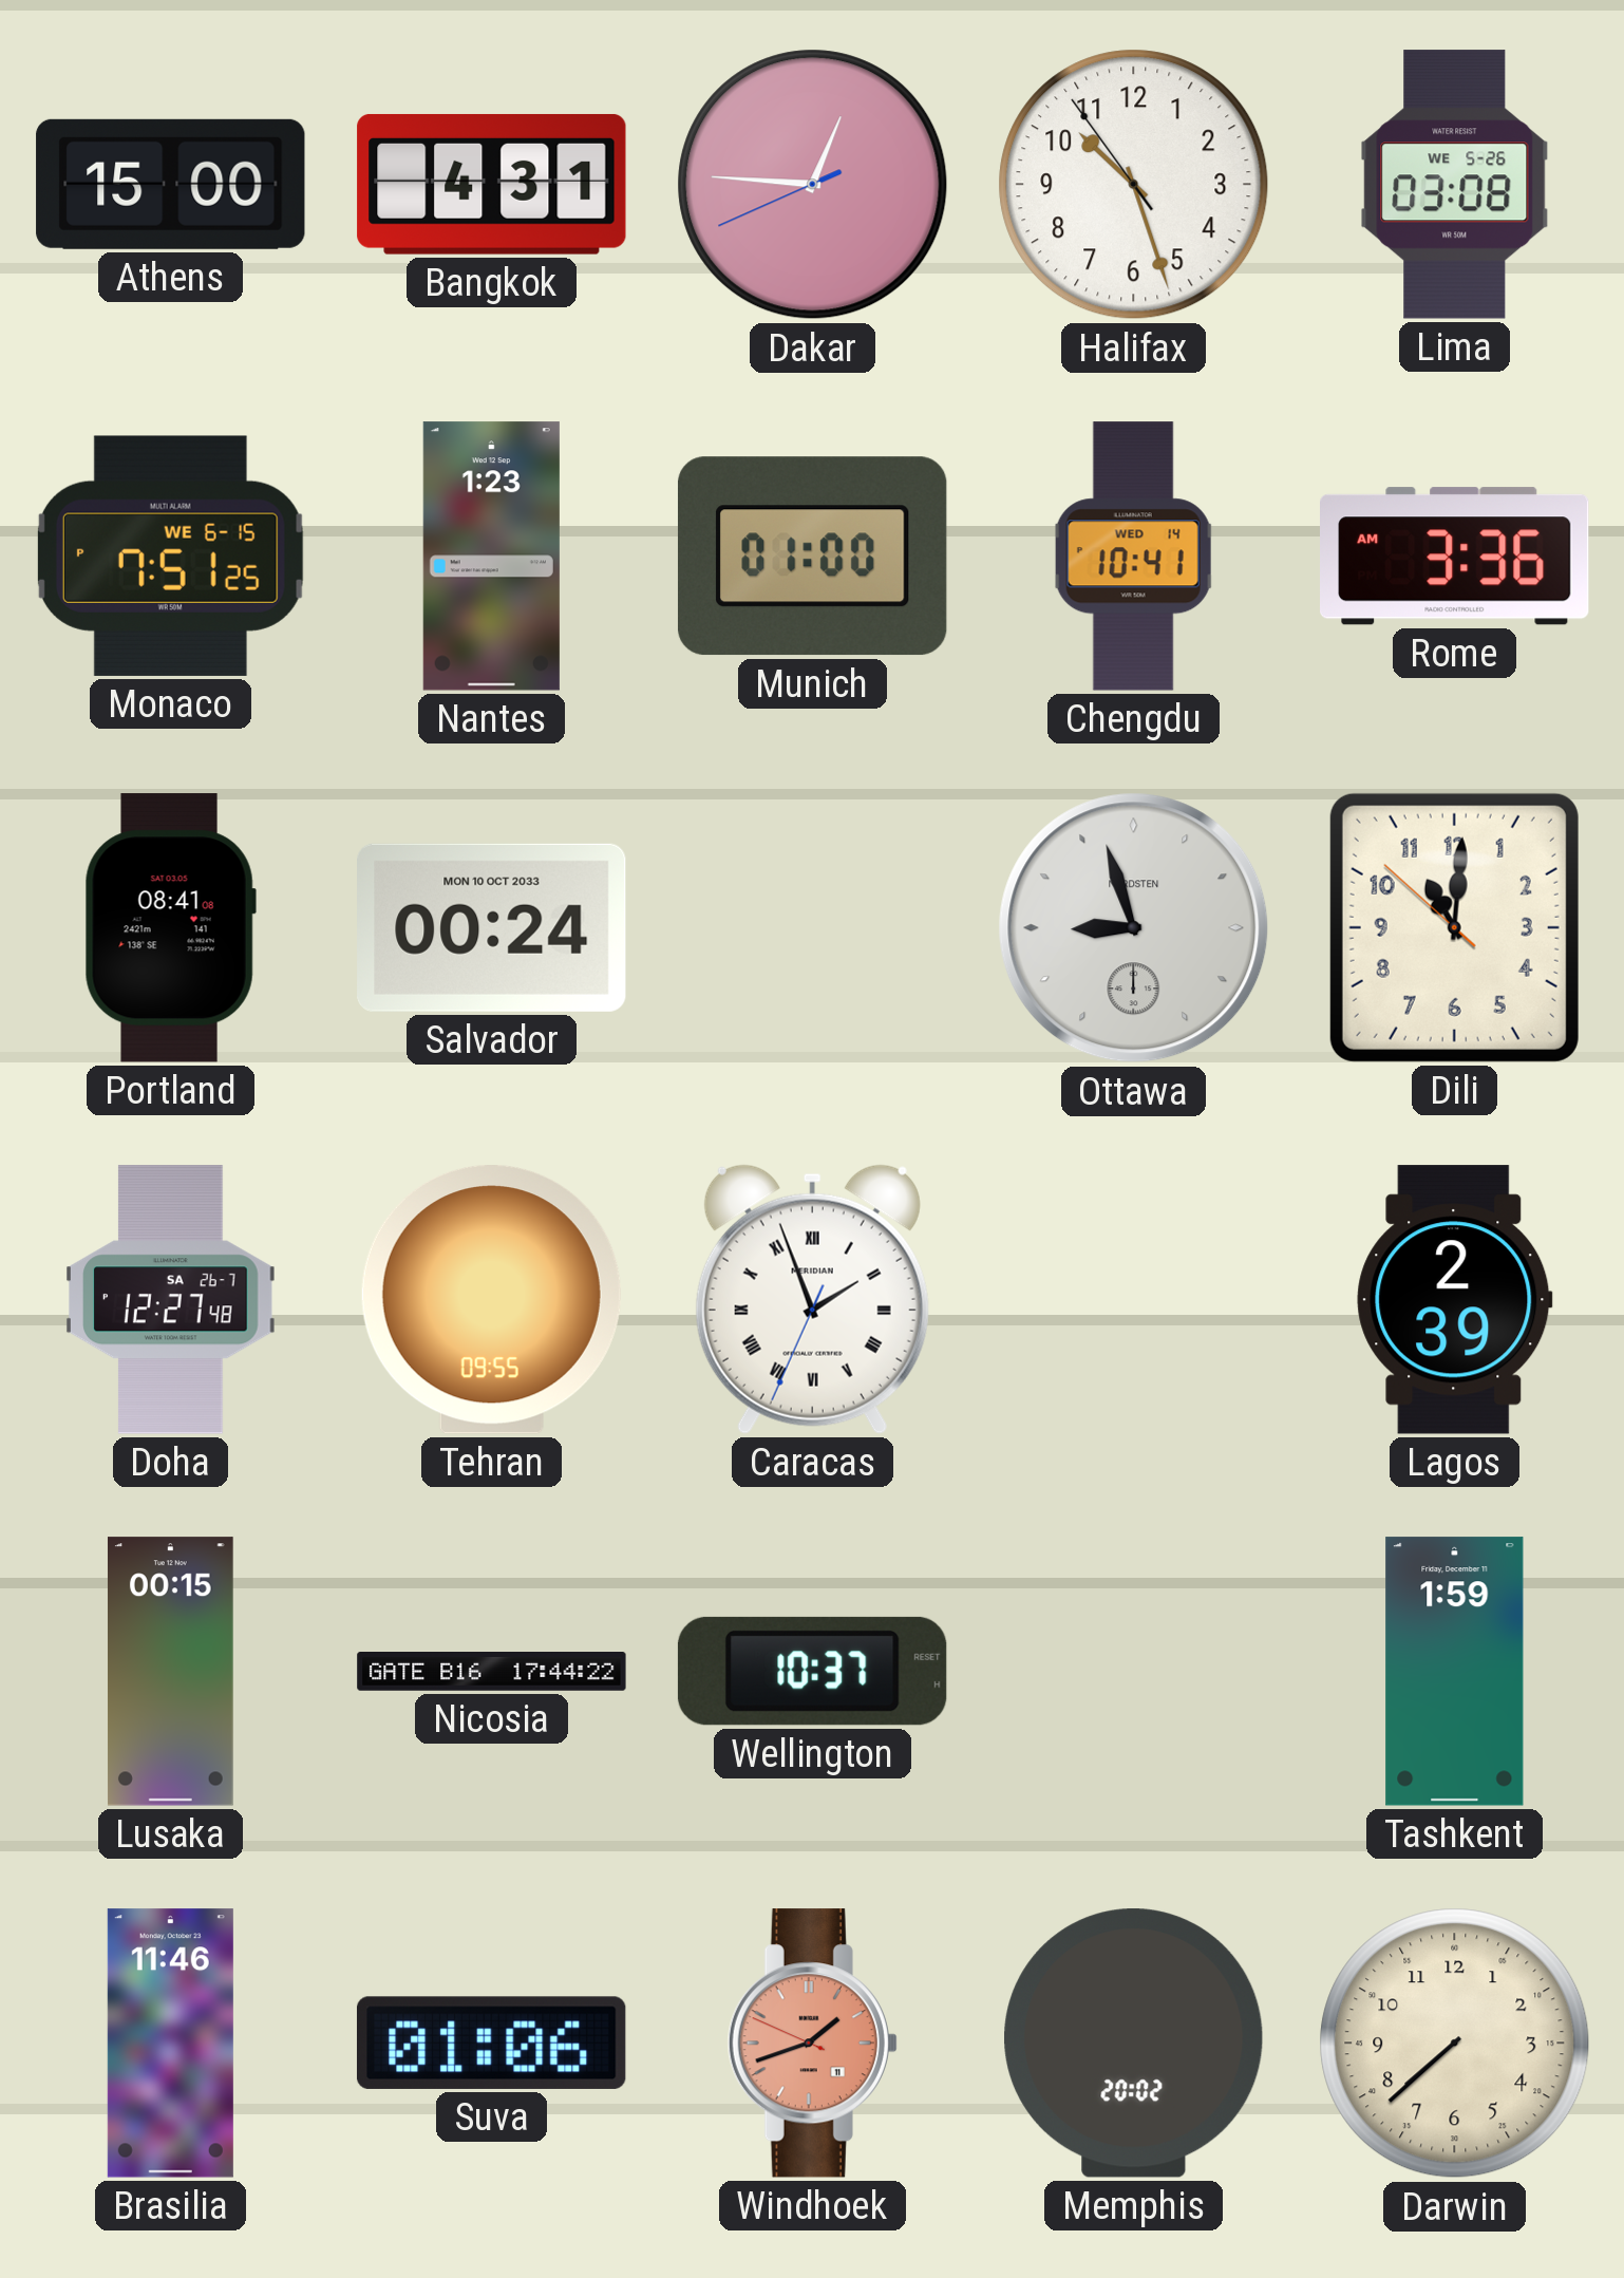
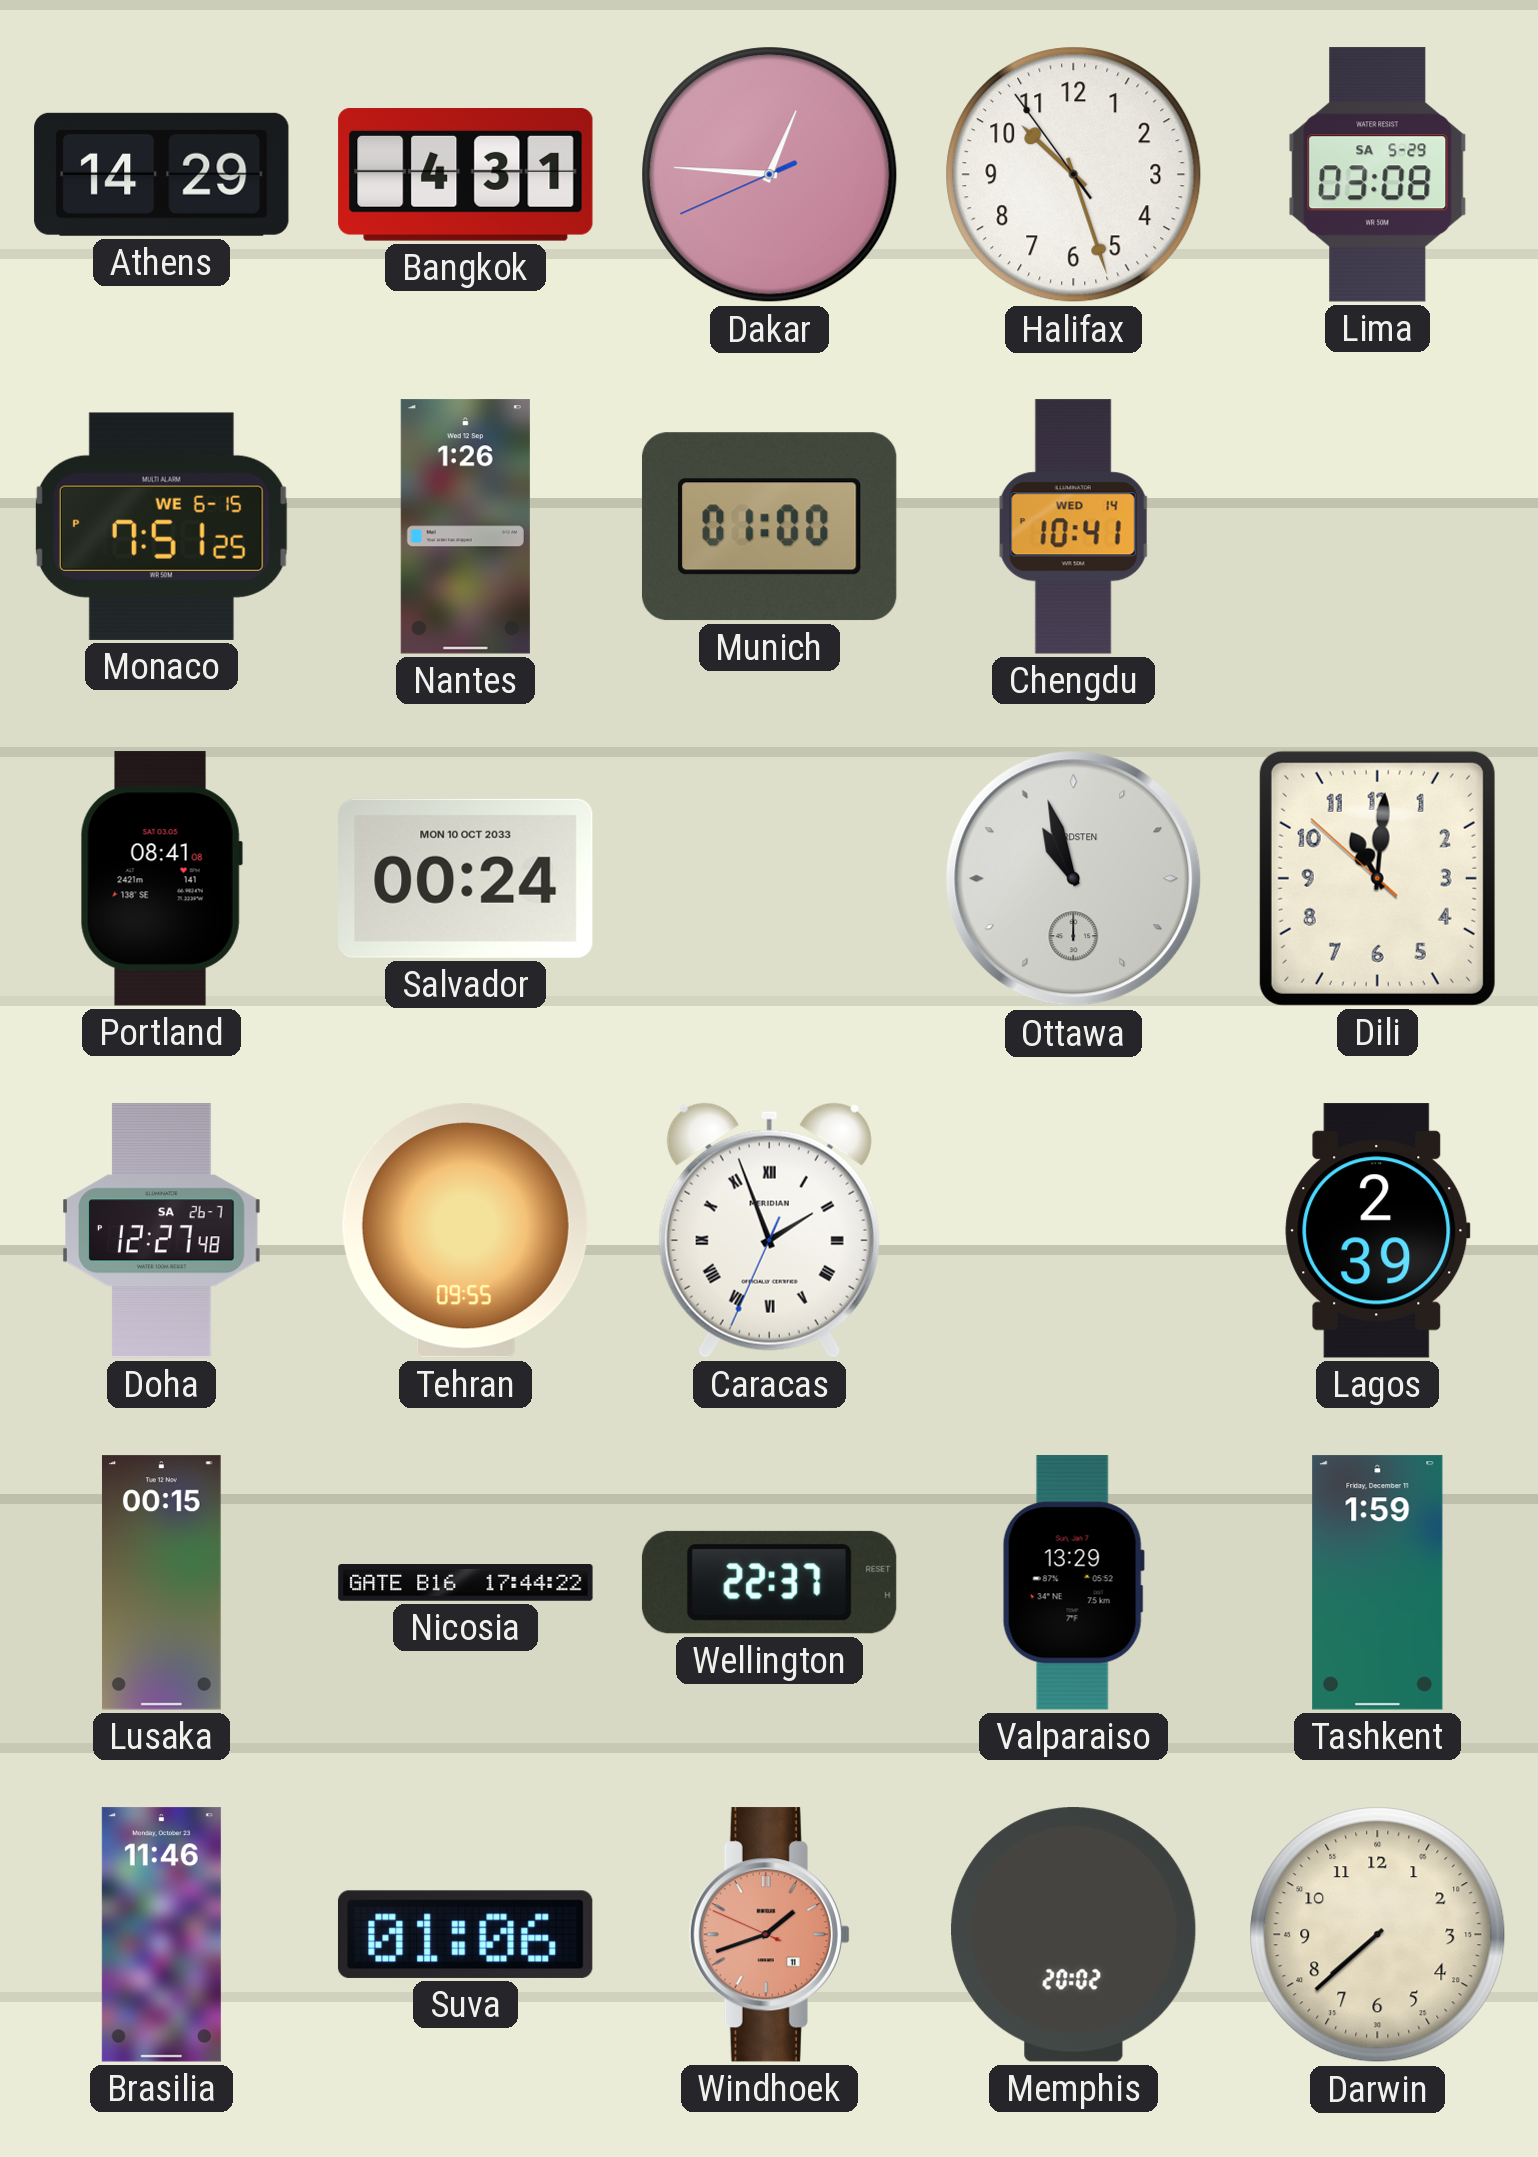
Athens: 15:00 -> 14:29 (162, 174)
Lima date: WE 5-26 -> SA 5-29 (1378, 175)
Nantes: 1:23 -> 1:26 (465, 527)
Rome: 3:36 -> none (1455, 557)
Ottawa: 8:57 -> 10:57 (1074, 879)
Wellington: 10:37 -> 22:37 (769, 1582)
Valparaiso: none -> 13:29 (1073, 1583)
